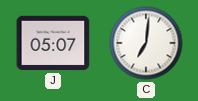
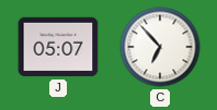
C: 7:01 -> 6:53 (160, 47)
